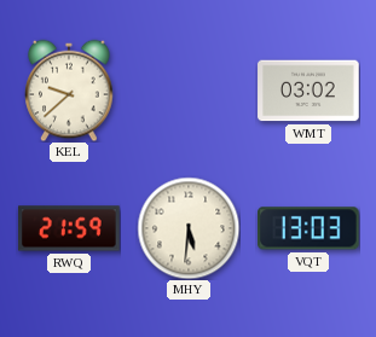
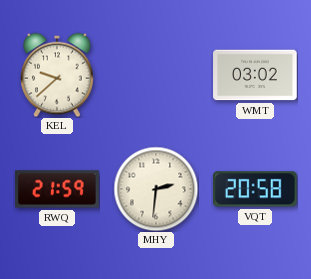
MHY: 5:31 -> 2:31 (156, 189)
VQT: 13:03 -> 20:58 (256, 189)
